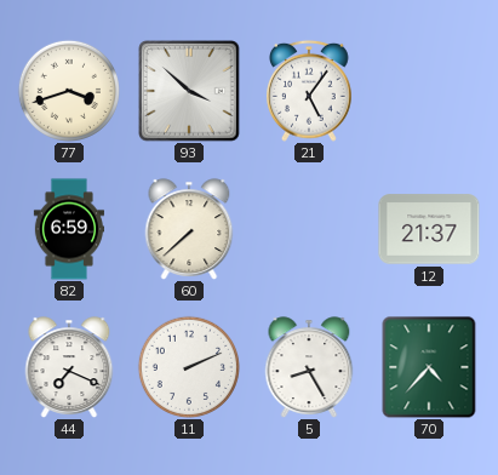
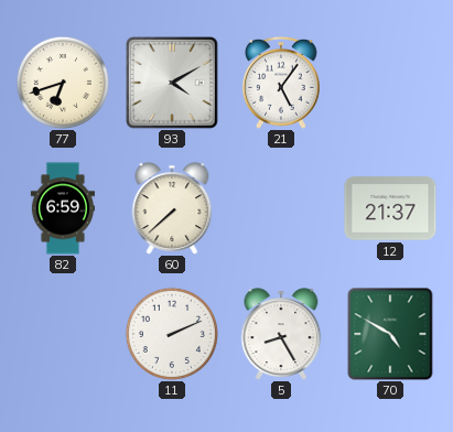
77: 3:42 -> 6:42 (62, 82)
93: 3:52 -> 4:10 (172, 83)
44: 7:19 -> none (69, 367)
70: 4:37 -> 4:50 (390, 334)
